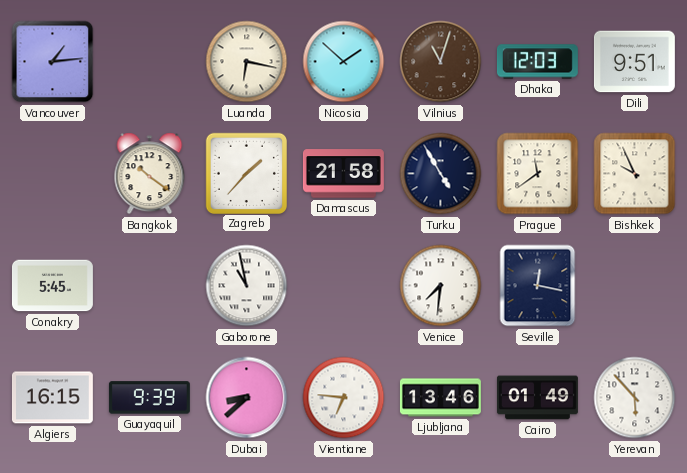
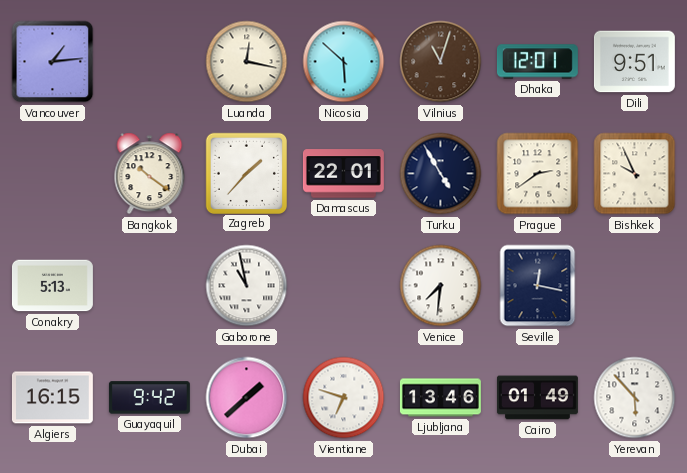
Luanda: 6:17 -> 12:17 (247, 62)
Nicosia: 1:52 -> 5:52 (344, 62)
Dhaka: 12:03 -> 12:01 (537, 62)
Damascus: 21:58 -> 22:01 (343, 174)
Prague: 11:39 -> 2:39 (538, 174)
Conakry: 5:45 -> 5:13 (52, 286)
Guayaquil: 9:39 -> 9:42 (149, 398)
Dubai: 8:38 -> 1:38 (247, 398)
Vientiane: 6:46 -> 6:48 (344, 398)
